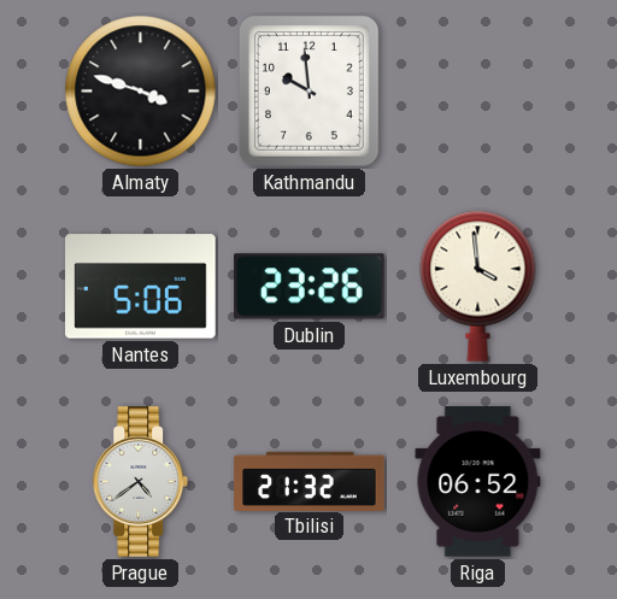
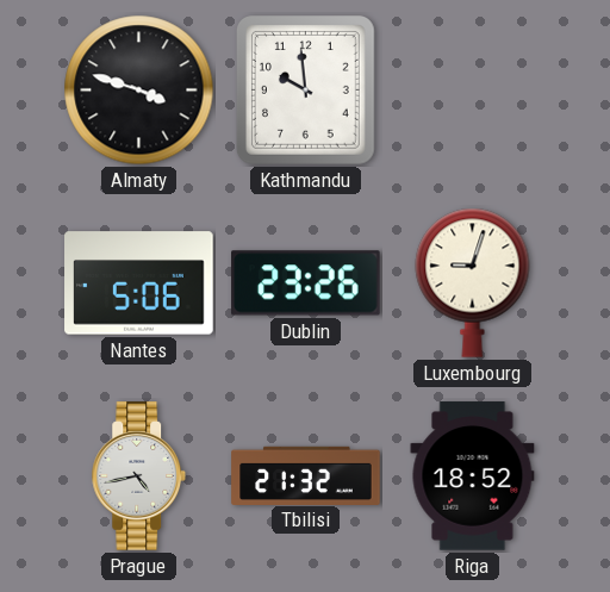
Luxembourg: 3:59 -> 9:03 (473, 282)
Prague: 4:39 -> 4:43 (139, 476)
Riga: 06:52 -> 18:52 (473, 476)
